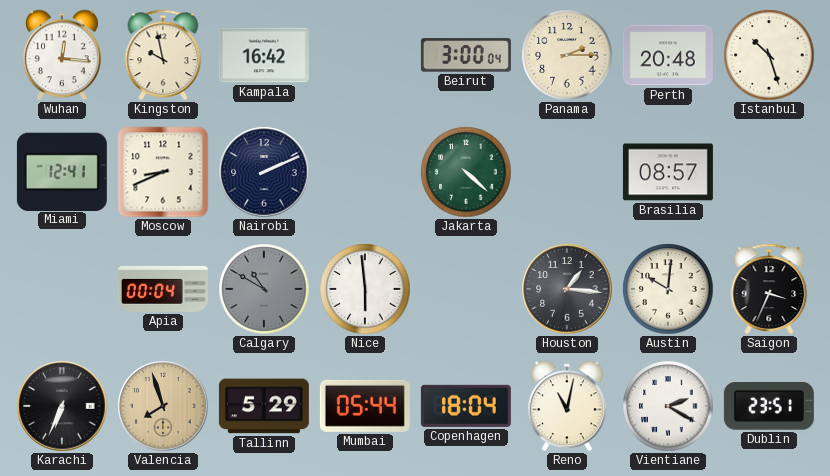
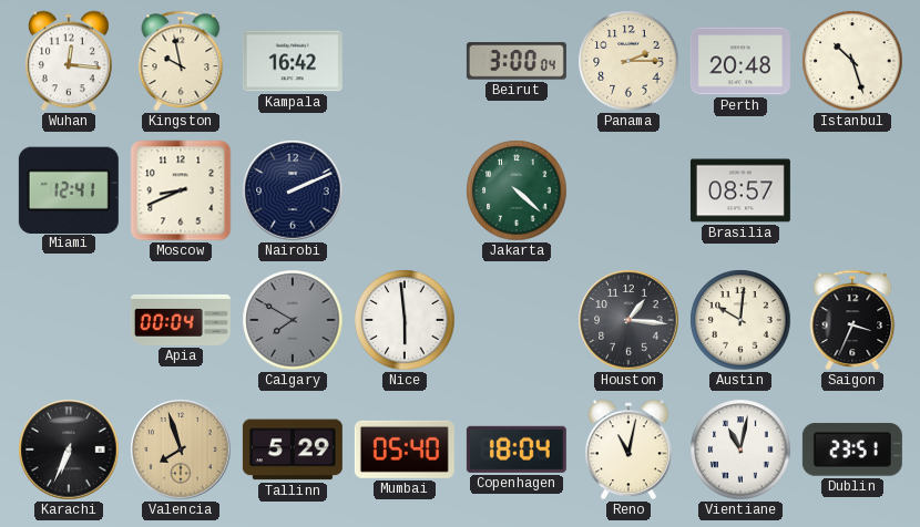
Calgary: 10:50 -> 7:50 (293, 320)
Mumbai: 05:44 -> 05:40 (405, 449)
Vientiane: 2:20 -> 11:02 (740, 449)
